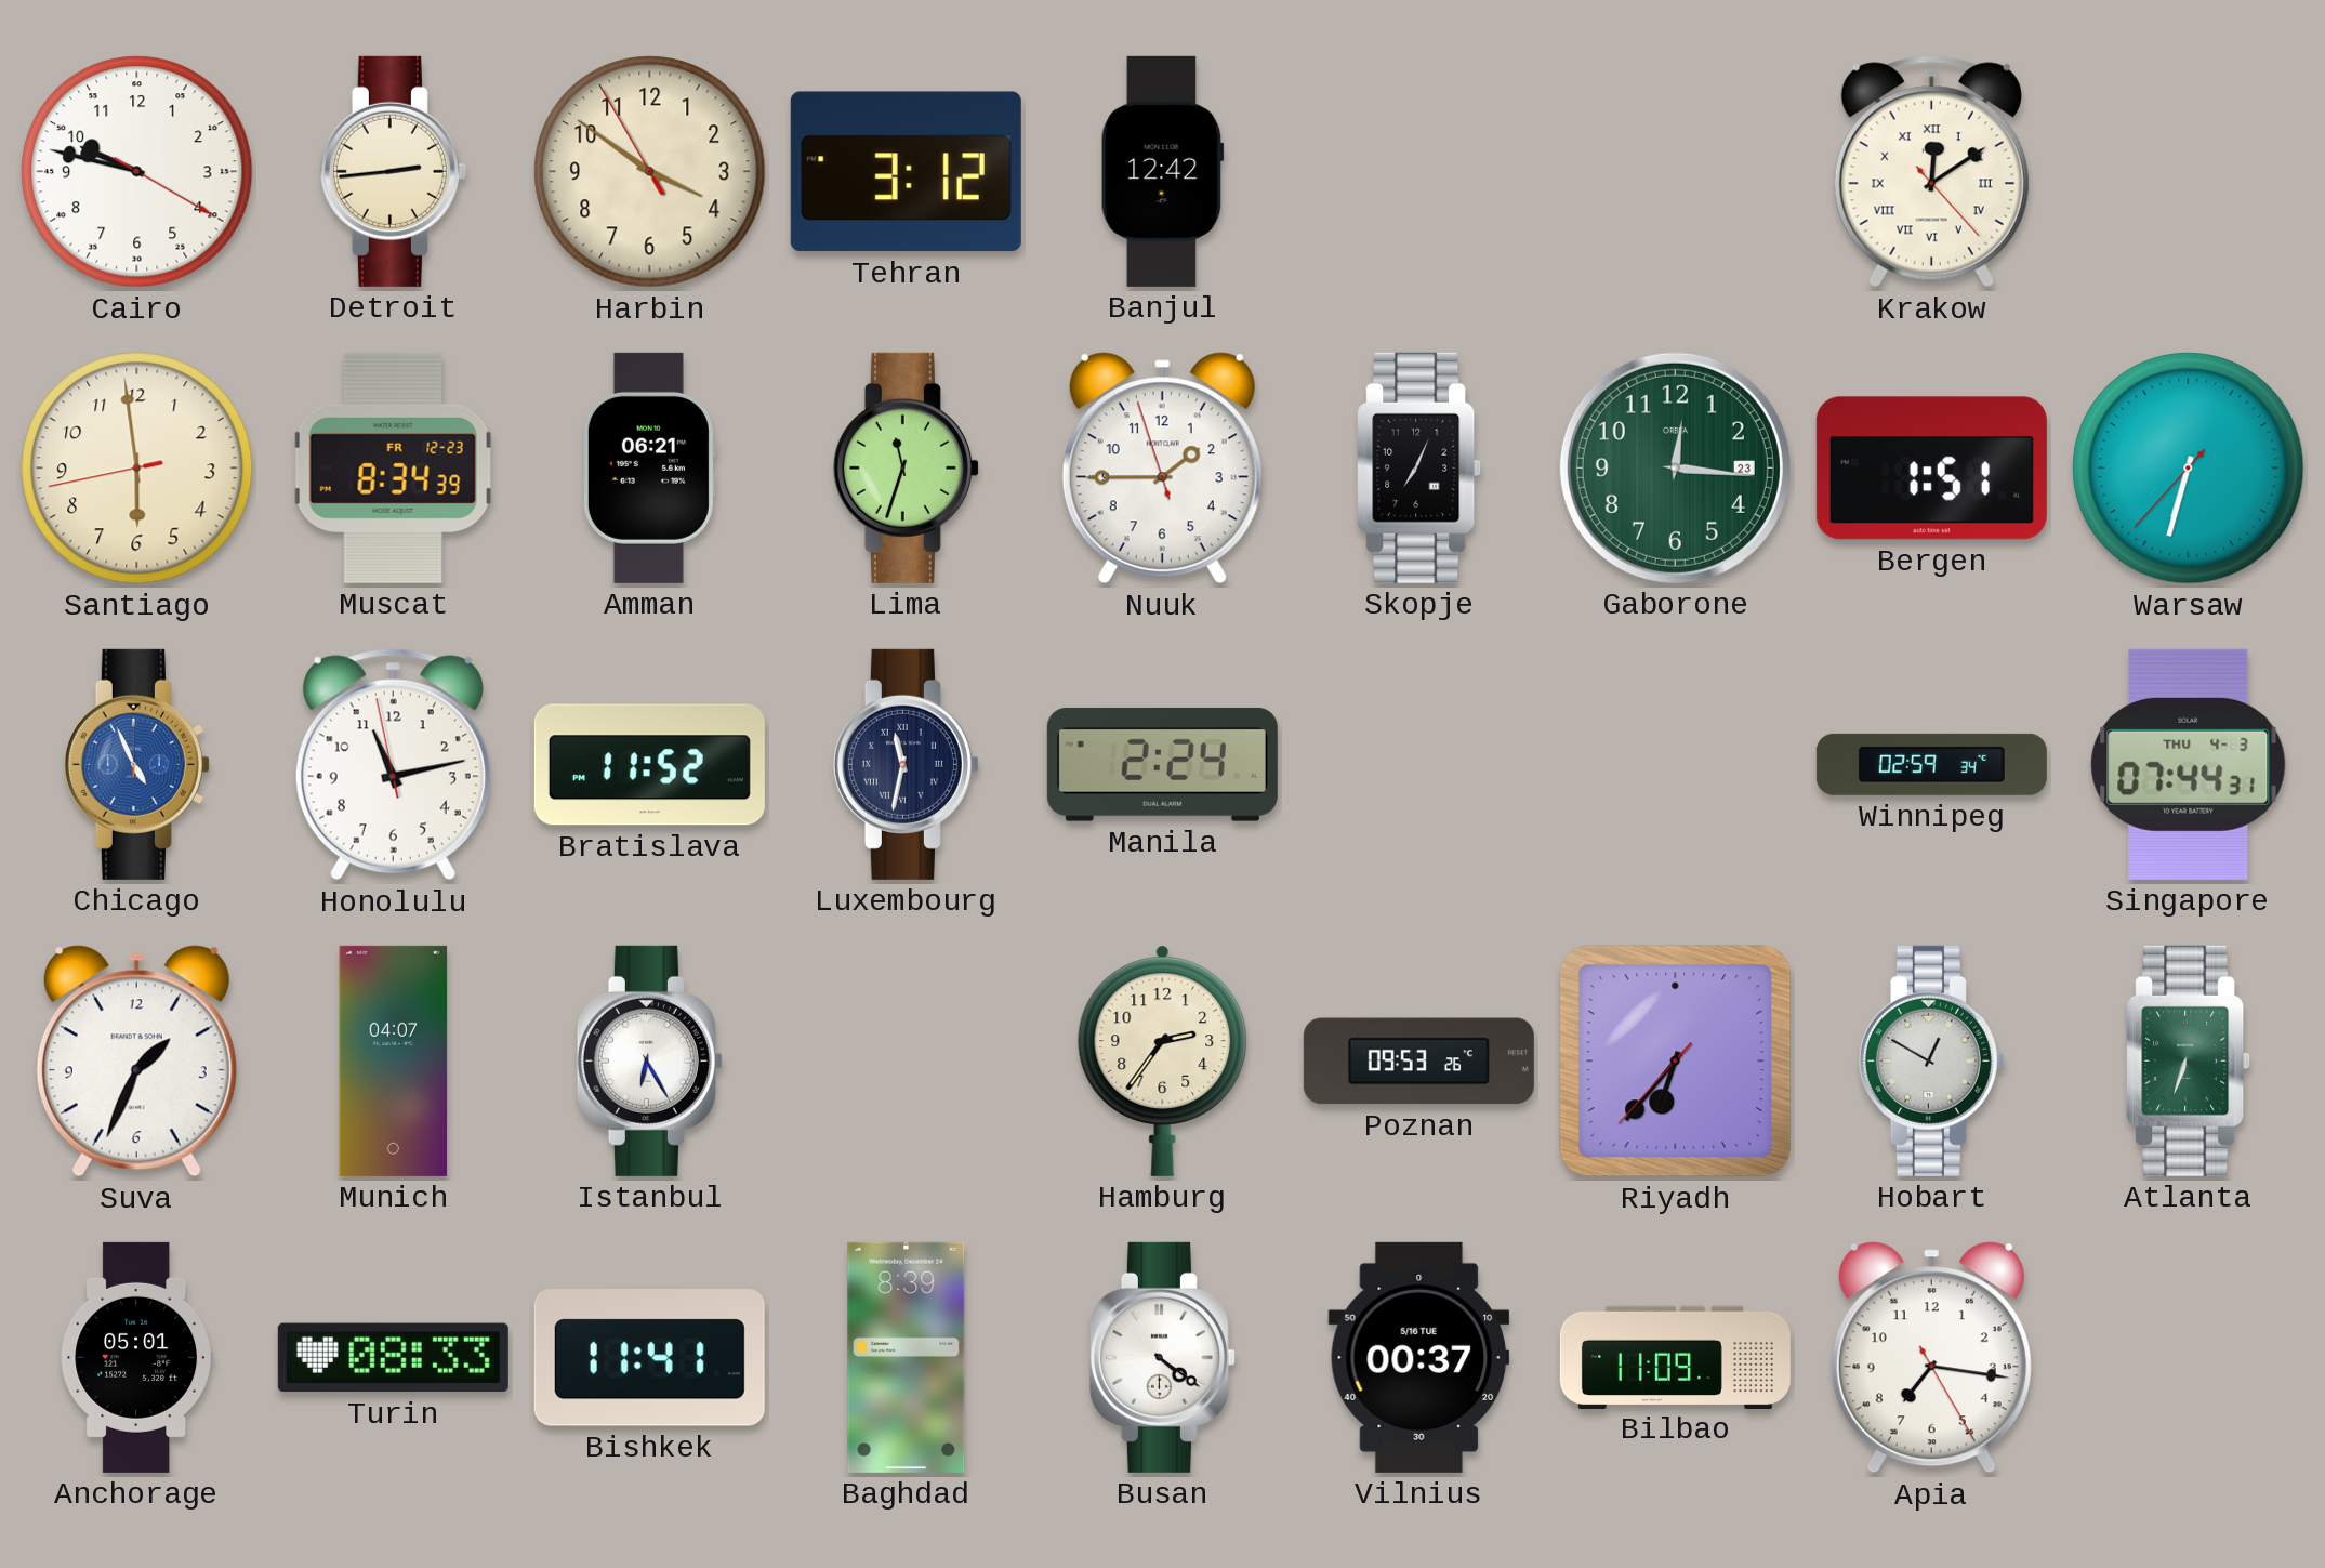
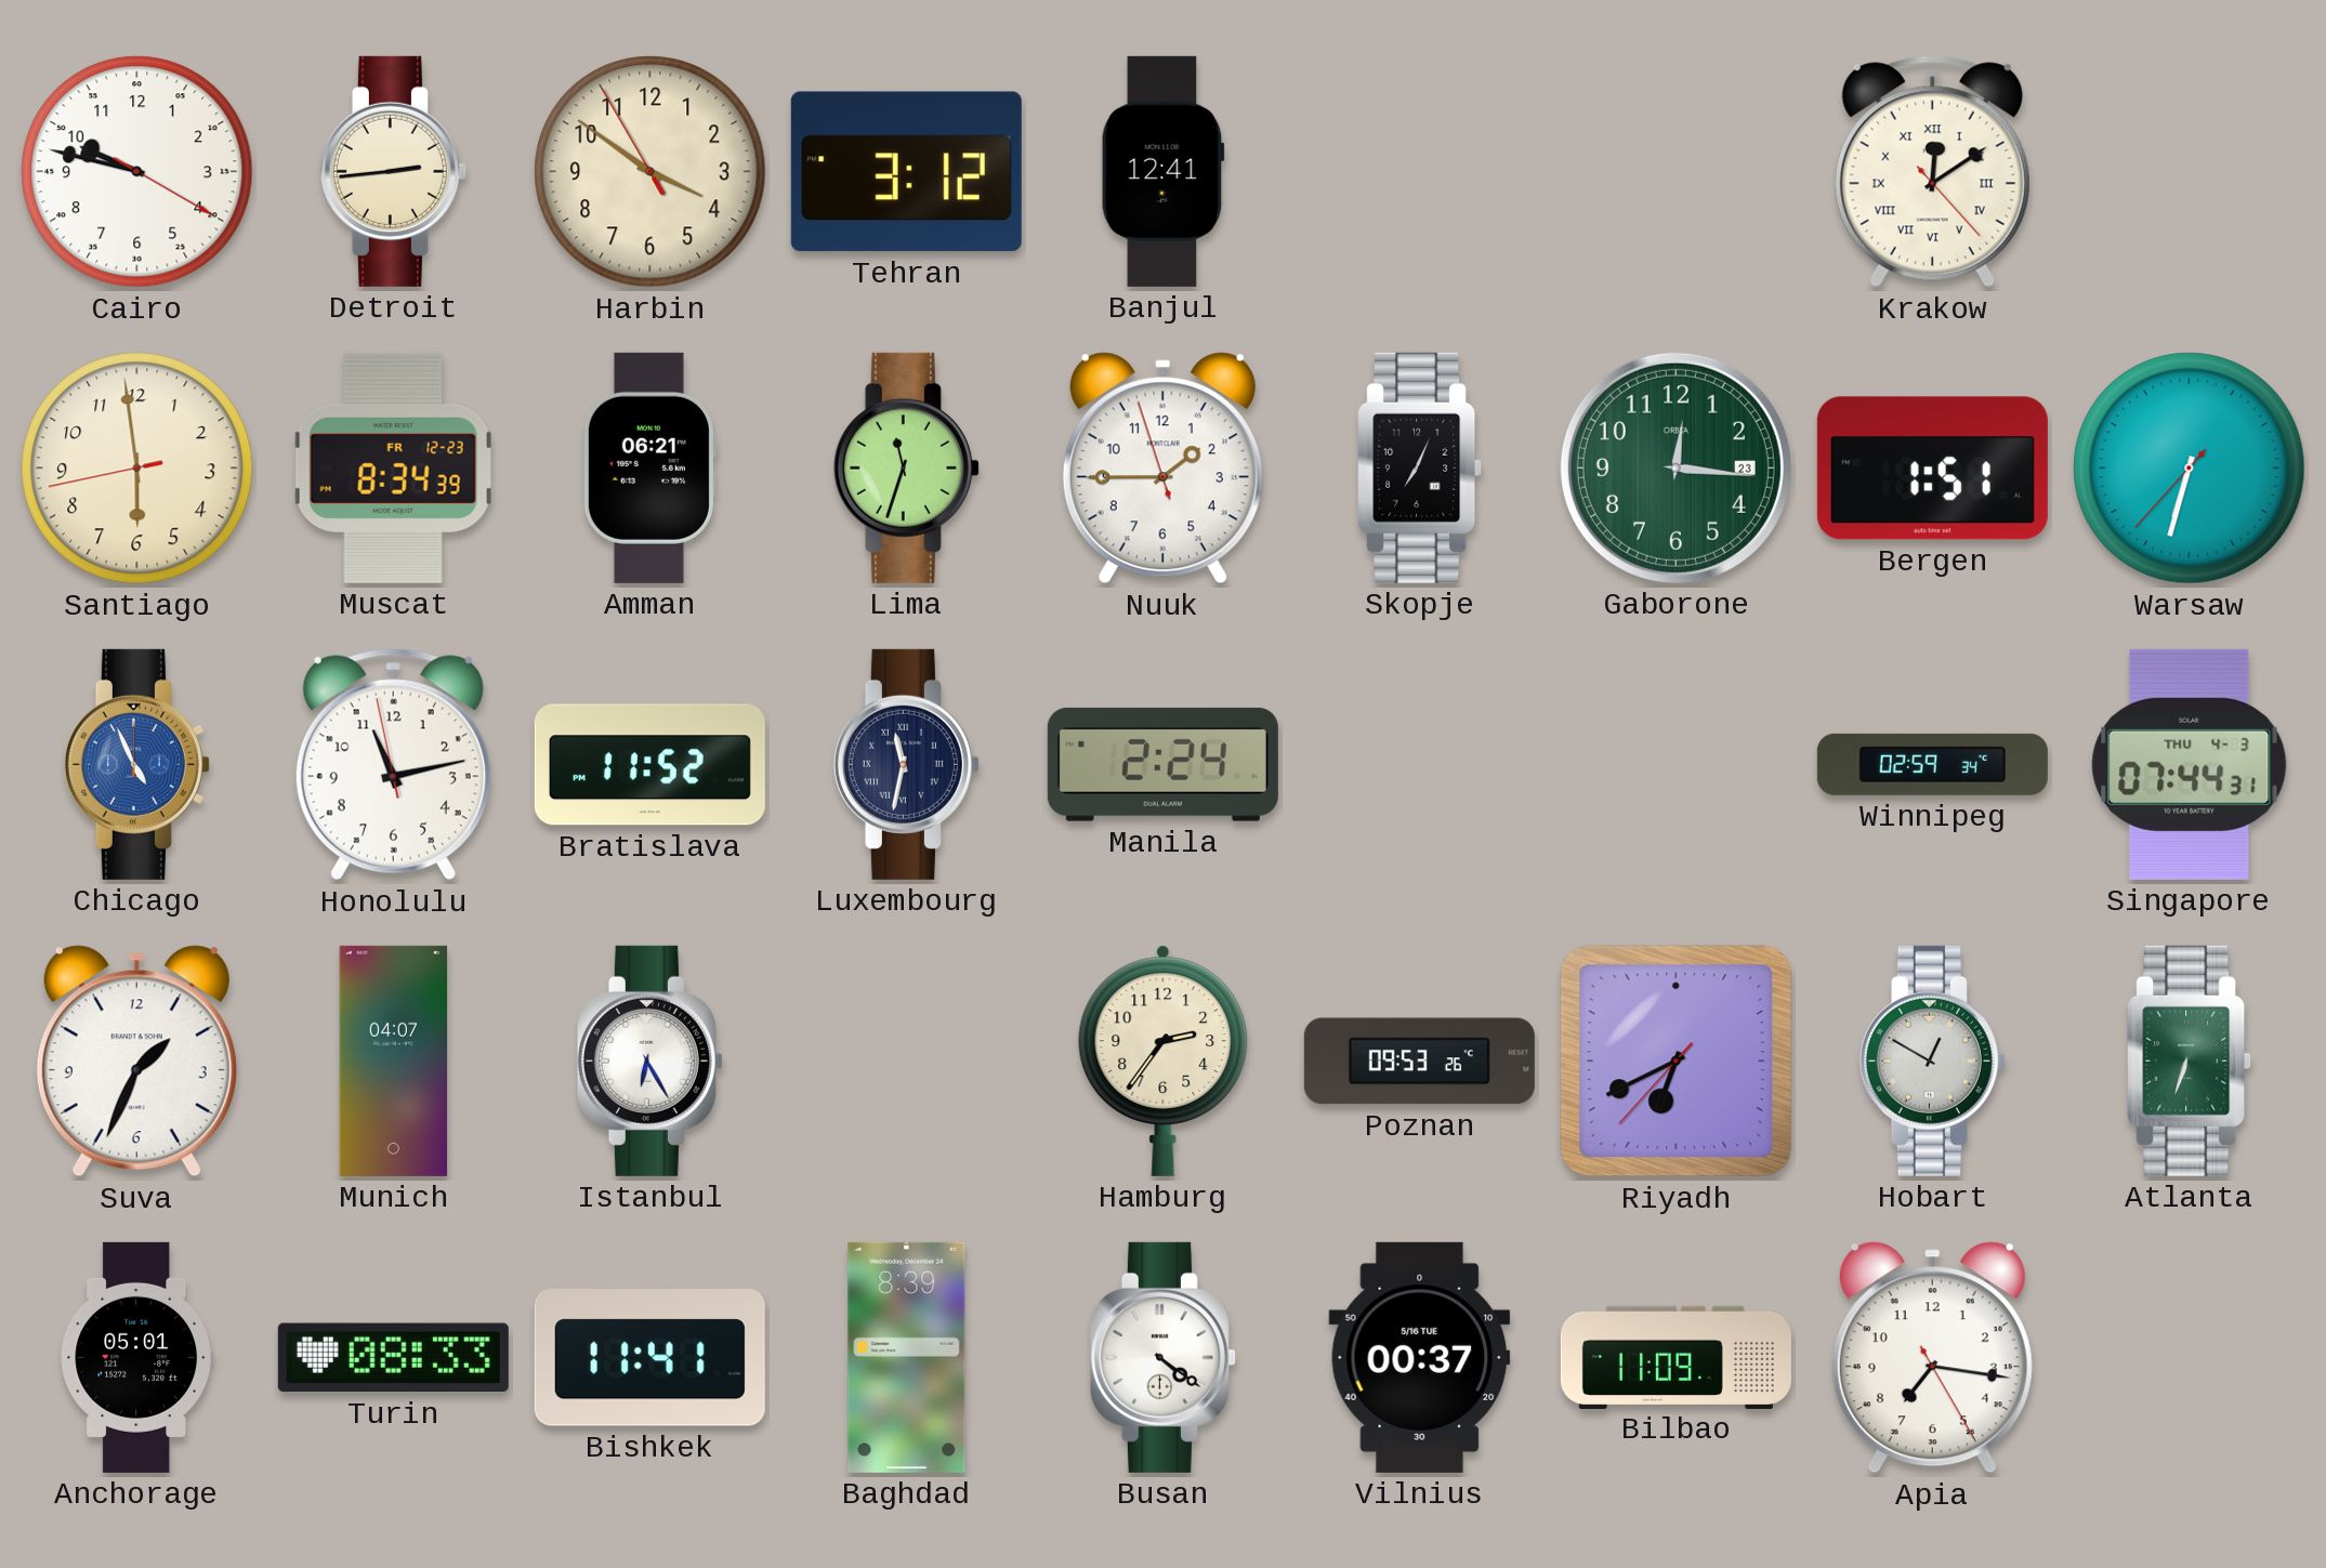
Banjul: 12:42 -> 12:41 (1162, 171)
Riyadh: 6:36 -> 6:40 (1677, 1062)
